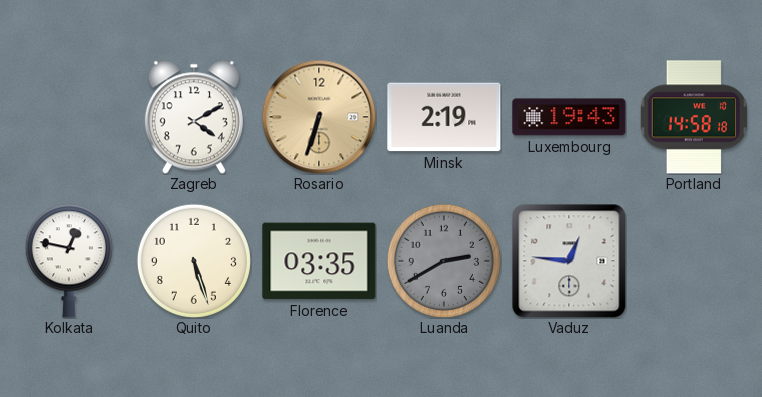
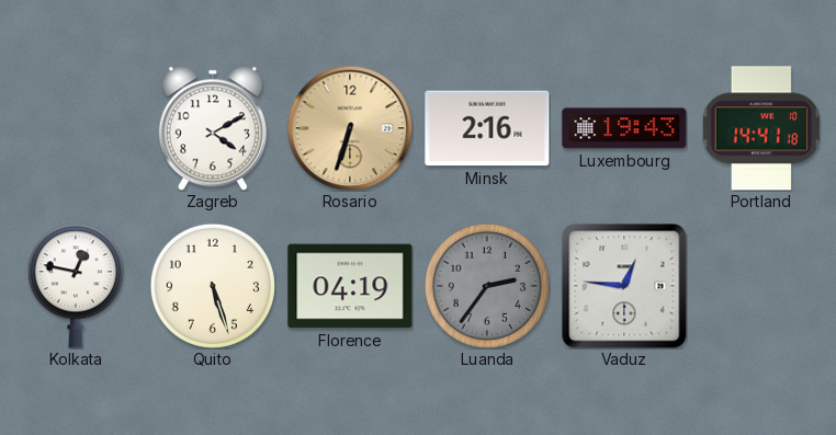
Minsk: 2:19 -> 2:16 (487, 128)
Portland: 14:58 -> 14:41 (760, 128)
Florence: 03:35 -> 04:19 (350, 286)
Luanda: 2:40 -> 2:36 (487, 286)
